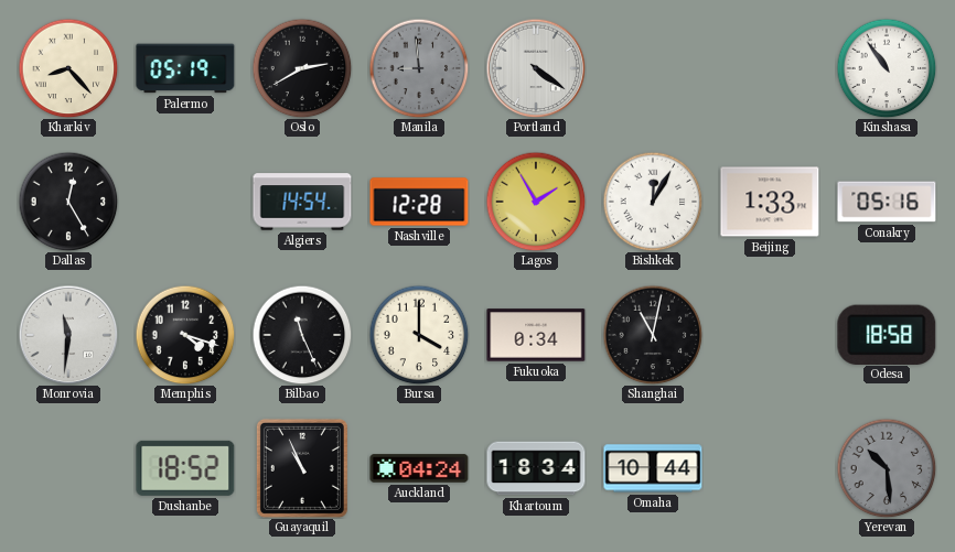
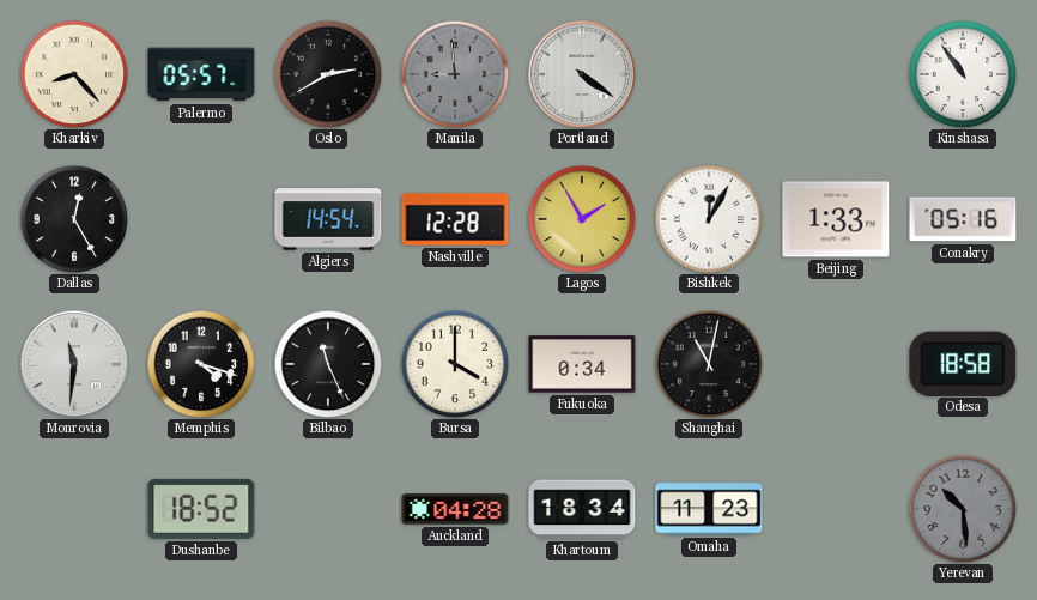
Palermo: 05:19 -> 05:57 (201, 74)
Guayaquil: 10:56 -> none (302, 468)
Auckland: 04:24 -> 04:28 (455, 509)
Omaha: 10:44 -> 11:23 (709, 509)
